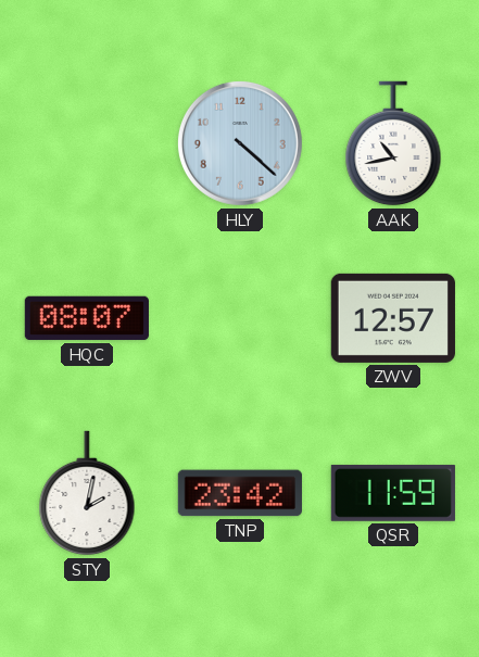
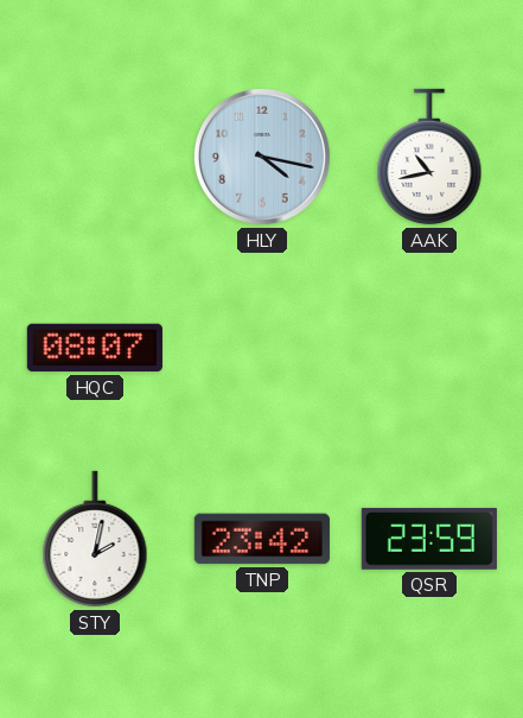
HLY: 4:22 -> 4:17 (262, 157)
ZWV: 12:57 -> none (393, 318)
QSR: 11:59 -> 23:59 (429, 539)
